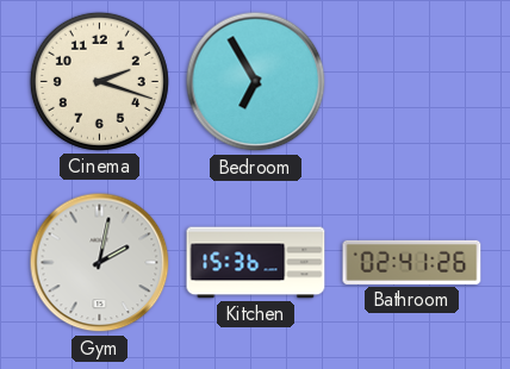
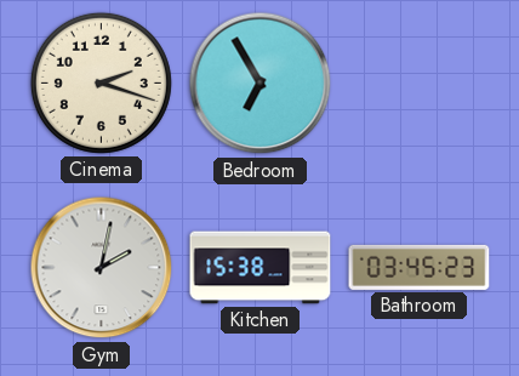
Kitchen: 15:36 -> 15:38 (261, 268)
Bathroom: 02:41 -> 03:45 (420, 267)
